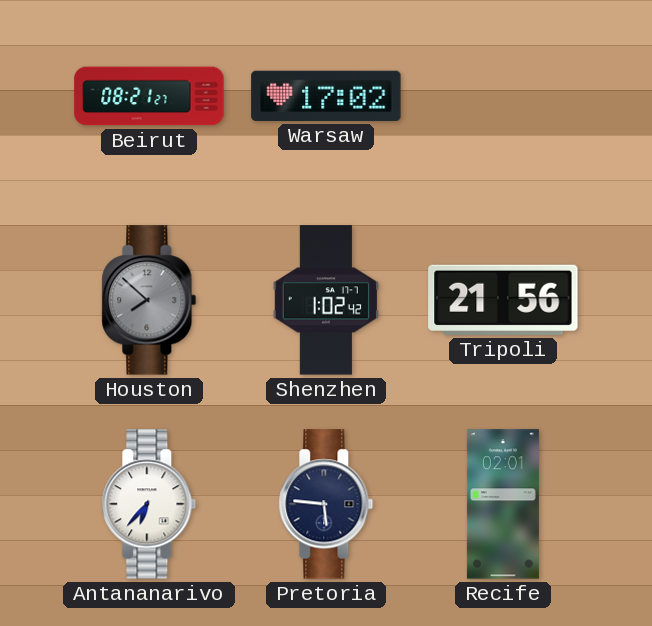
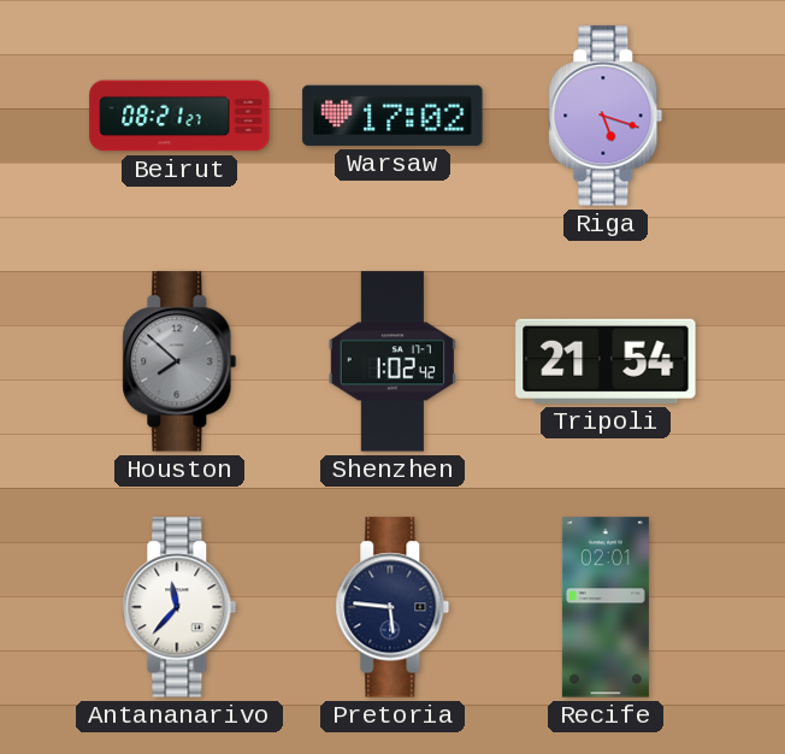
Riga: none -> 5:18 (606, 116)
Tripoli: 21:56 -> 21:54 (606, 361)
Antananarivo: 6:37 -> 11:37 (179, 607)
